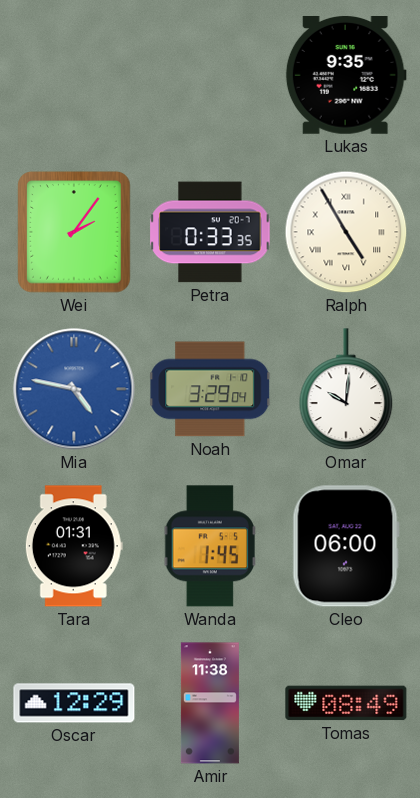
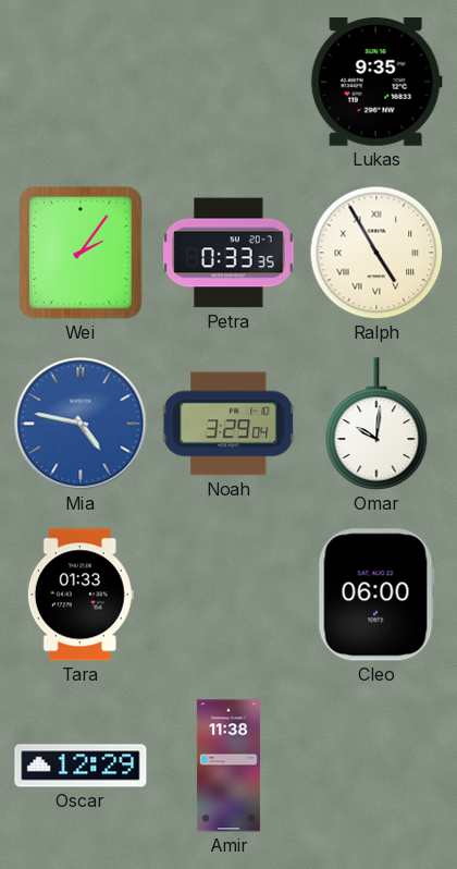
Tara: 01:31 -> 01:33 (81, 595)
Wanda: 1:45 -> none (209, 546)
Tomas: 08:49 -> none (346, 703)
